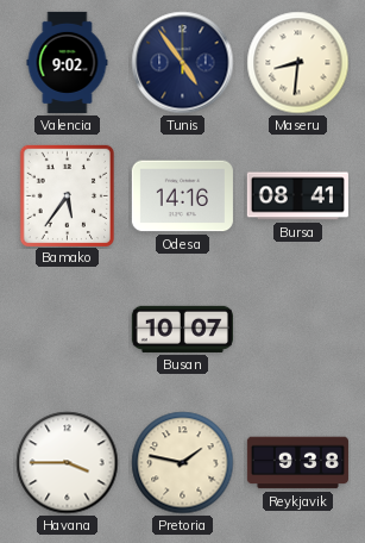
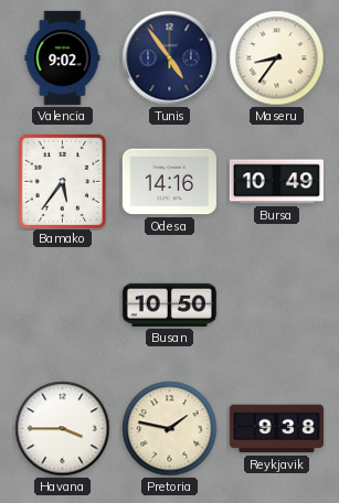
Maseru: 8:31 -> 8:36 (277, 58)
Bursa: 08:41 -> 10:49 (276, 182)
Busan: 10:07 -> 10:50 (169, 304)
